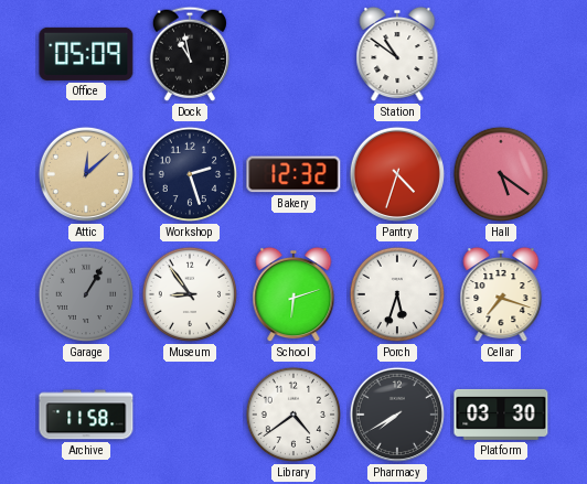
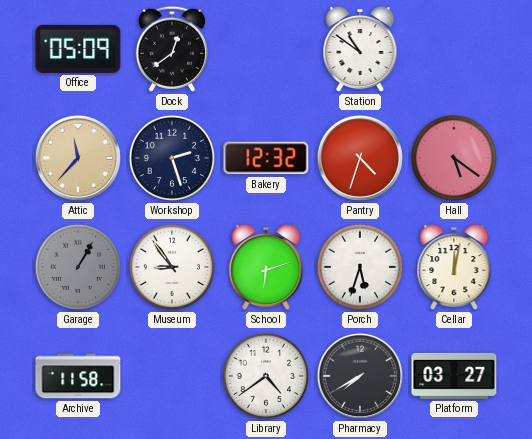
Dock: 10:58 -> 12:39 (172, 49)
Attic: 12:08 -> 11:37 (78, 158)
Cellar: 7:18 -> 12:02 (454, 267)
Platform: 03:30 -> 03:27 (454, 376)
